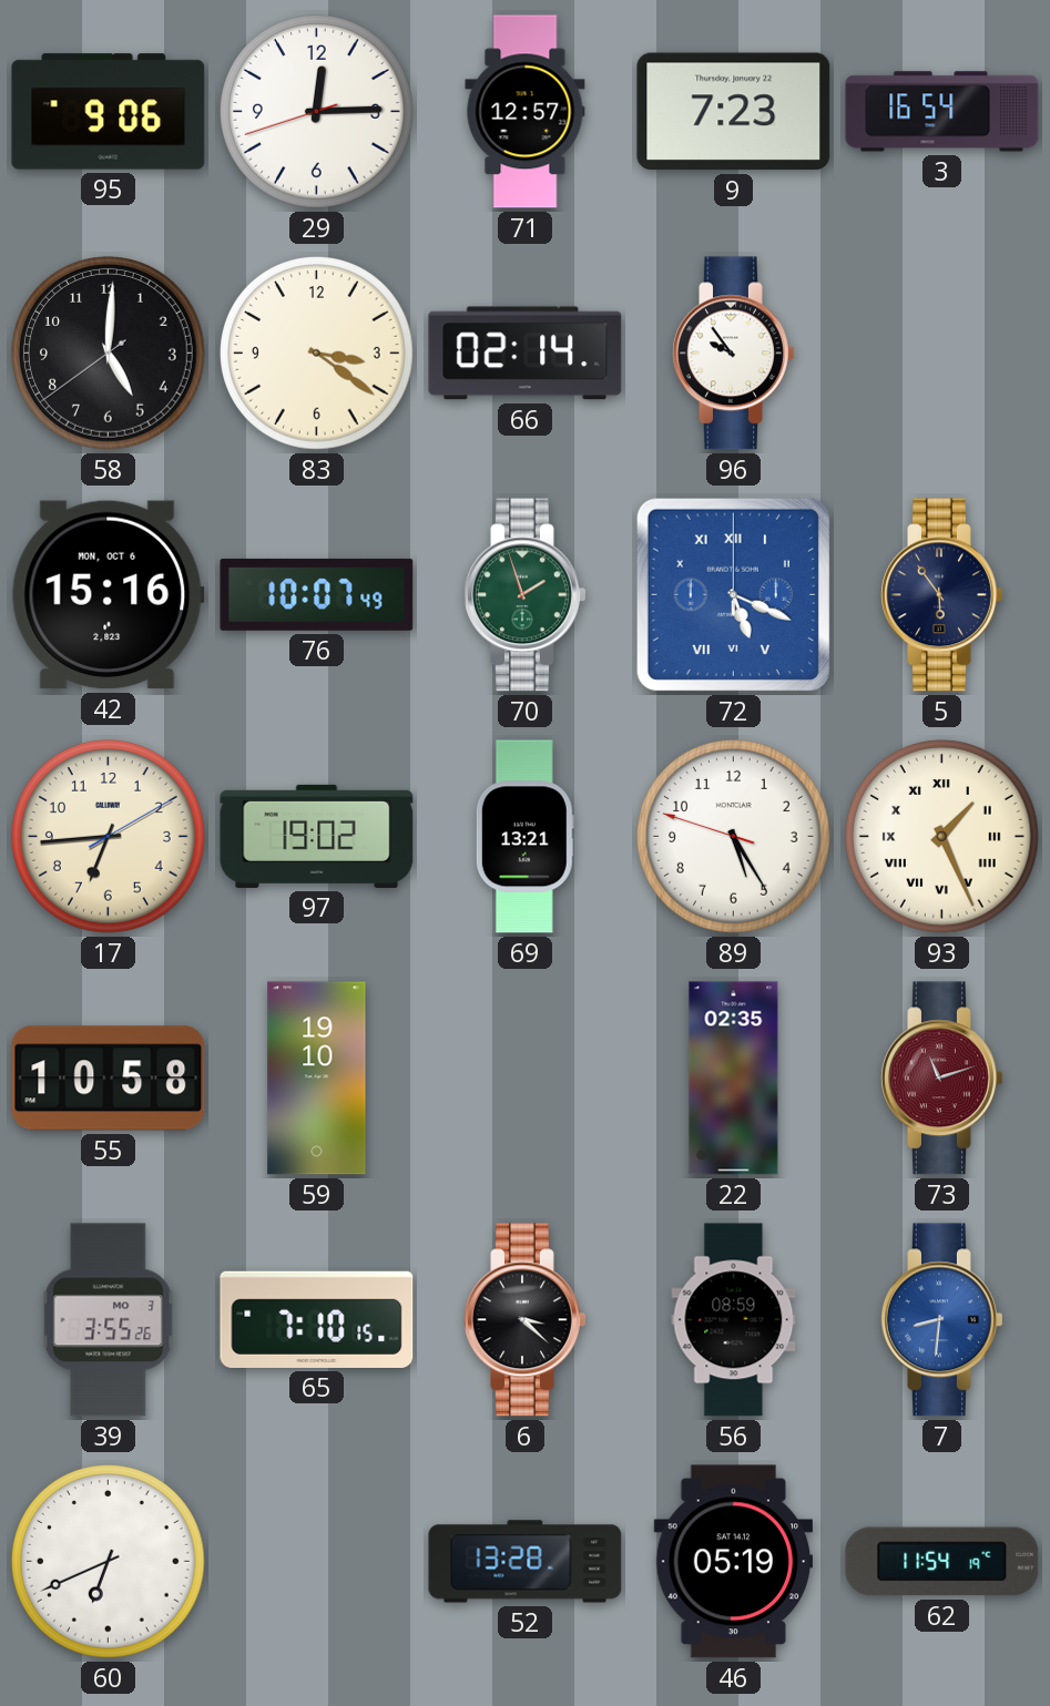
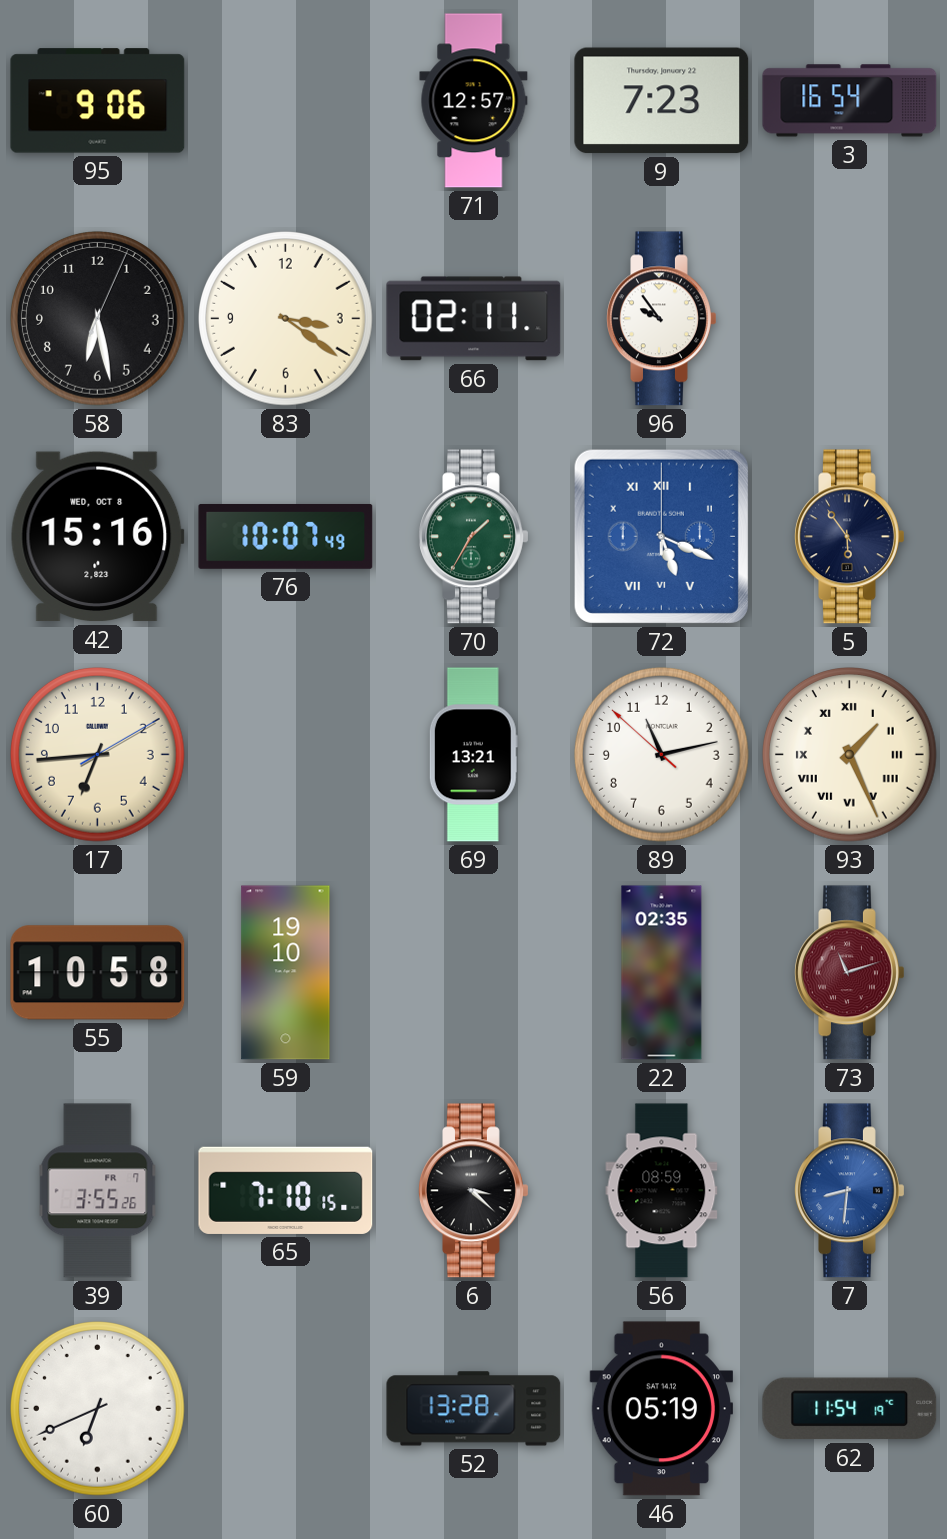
29: 12:14 -> none (317, 112)
58: 5:00 -> 6:28 (98, 319)
66: 02:14 -> 02:11 (474, 319)
42 date: MON, OCT 6 -> WED, OCT 8 (97, 537)
70: 1:57 -> 1:35 (474, 537)
97: 19:02 -> none (317, 836)
89: 5:24 -> 11:12 (662, 755)
39 date: MO 3 -> FR 7 (98, 1191)
